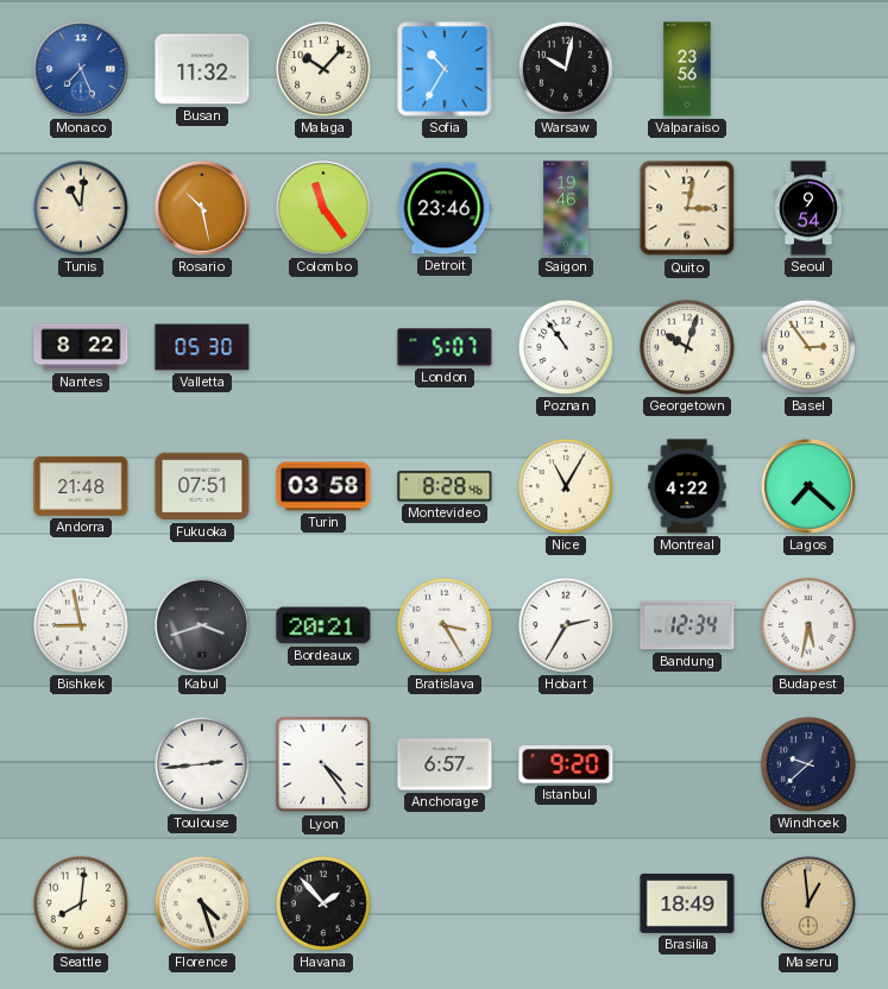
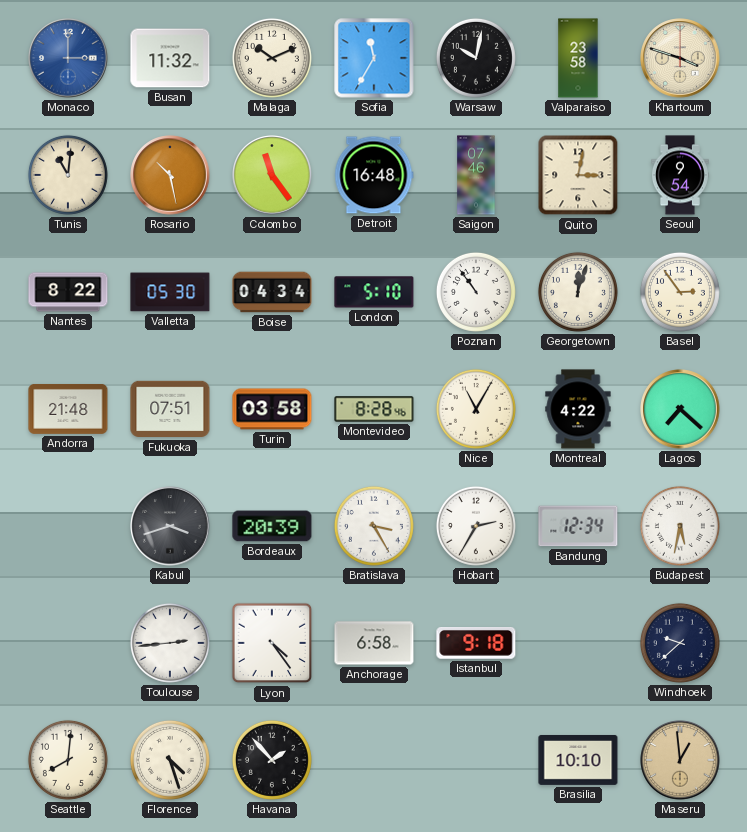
Monaco: 7:26 -> 3:00 (68, 58)
Malaga: 10:07 -> 10:11 (272, 58)
Sofia: 10:35 -> 11:35 (374, 58)
Valparaiso: 23:56 -> 23:58 (578, 58)
Khartoum: none -> 3:48 (680, 58)
Detroit: 23:46 -> 16:48 (374, 175)
Saigon: 19:46 -> 07:46 (476, 175)
Boise: none -> 04:34 (272, 292)
London: 5:07 -> 5:10 (374, 292)
Georgetown: 10:03 -> 12:03 (578, 292)
Bishkek: 8:58 -> none (81, 625)
Bordeaux: 20:21 -> 20:39 (272, 526)
Anchorage: 6:57 -> 6:58 (374, 643)
Istanbul: 9:20 -> 9:18 (476, 644)
Brasilia: 18:49 -> 10:10 (578, 760)
